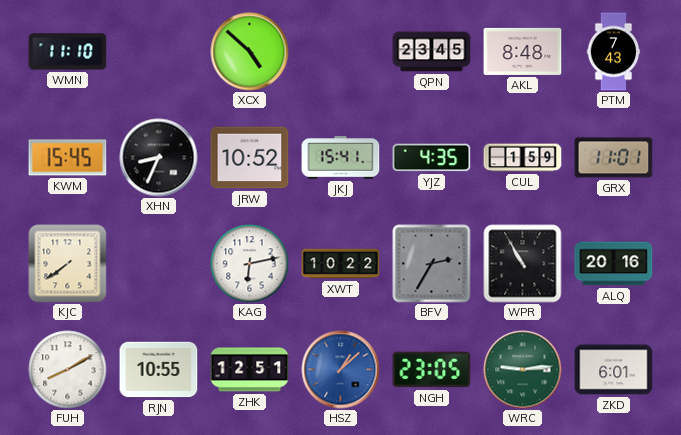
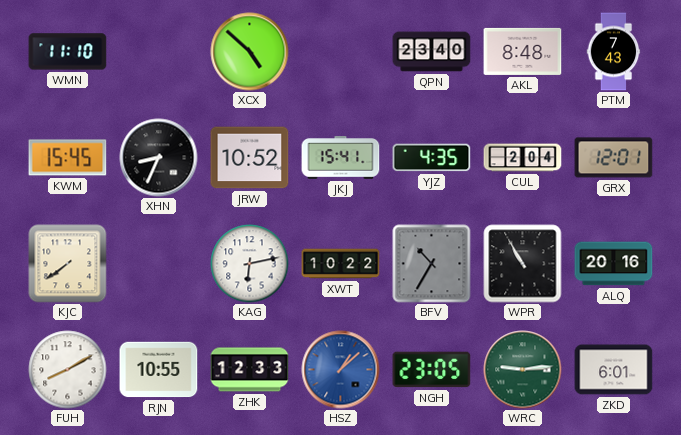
QPN: 23:45 -> 23:40 (432, 52)
CUL: 1:59 -> 2:04 (523, 158)
GRX: 11:01 -> 12:01 (614, 158)
BFV: 2:35 -> 10:35 (432, 264)
ZHK: 12:51 -> 12:33 (250, 370)
